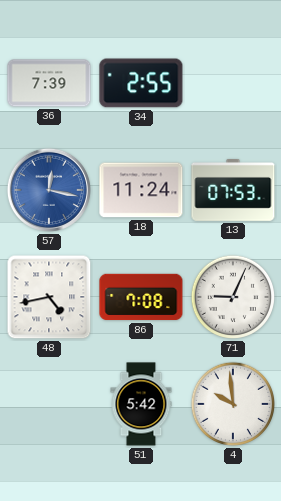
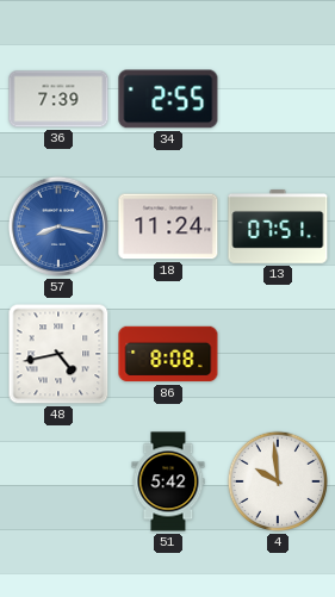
57: 12:17 -> 8:17 (58, 226)
13: 07:53 -> 07:51 (278, 226)
86: 7:08 -> 8:08 (168, 354)
71: 9:04 -> none (233, 297)
